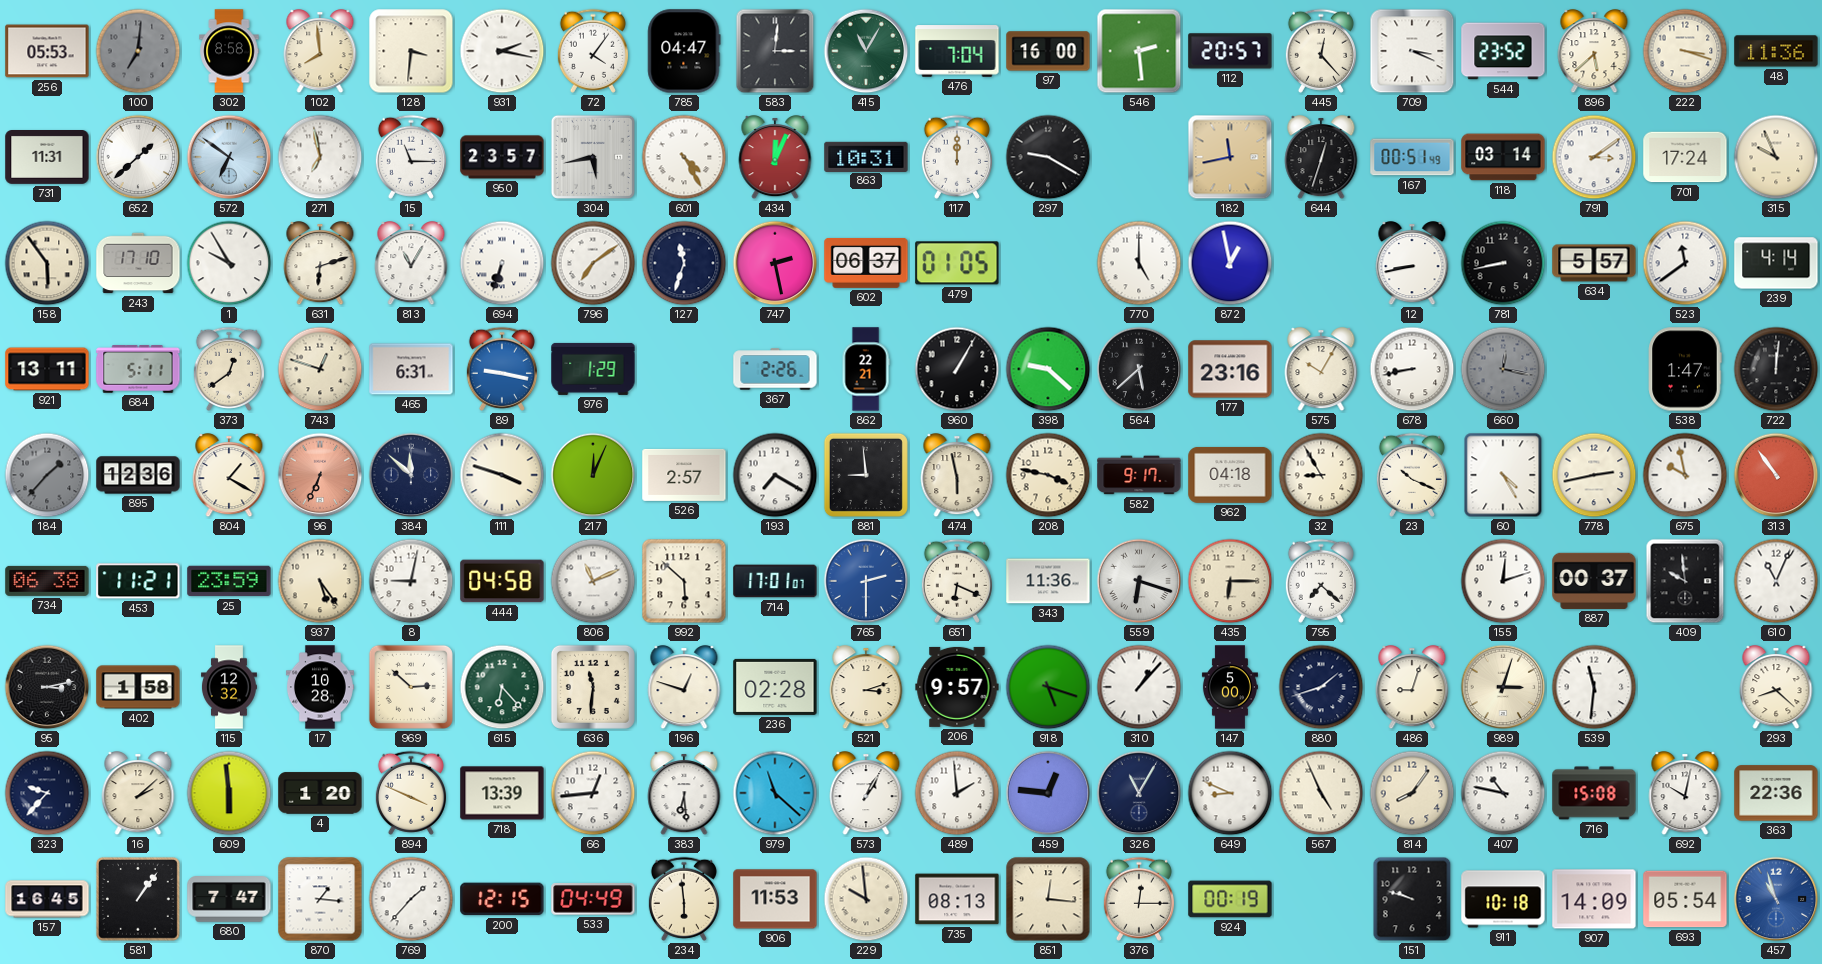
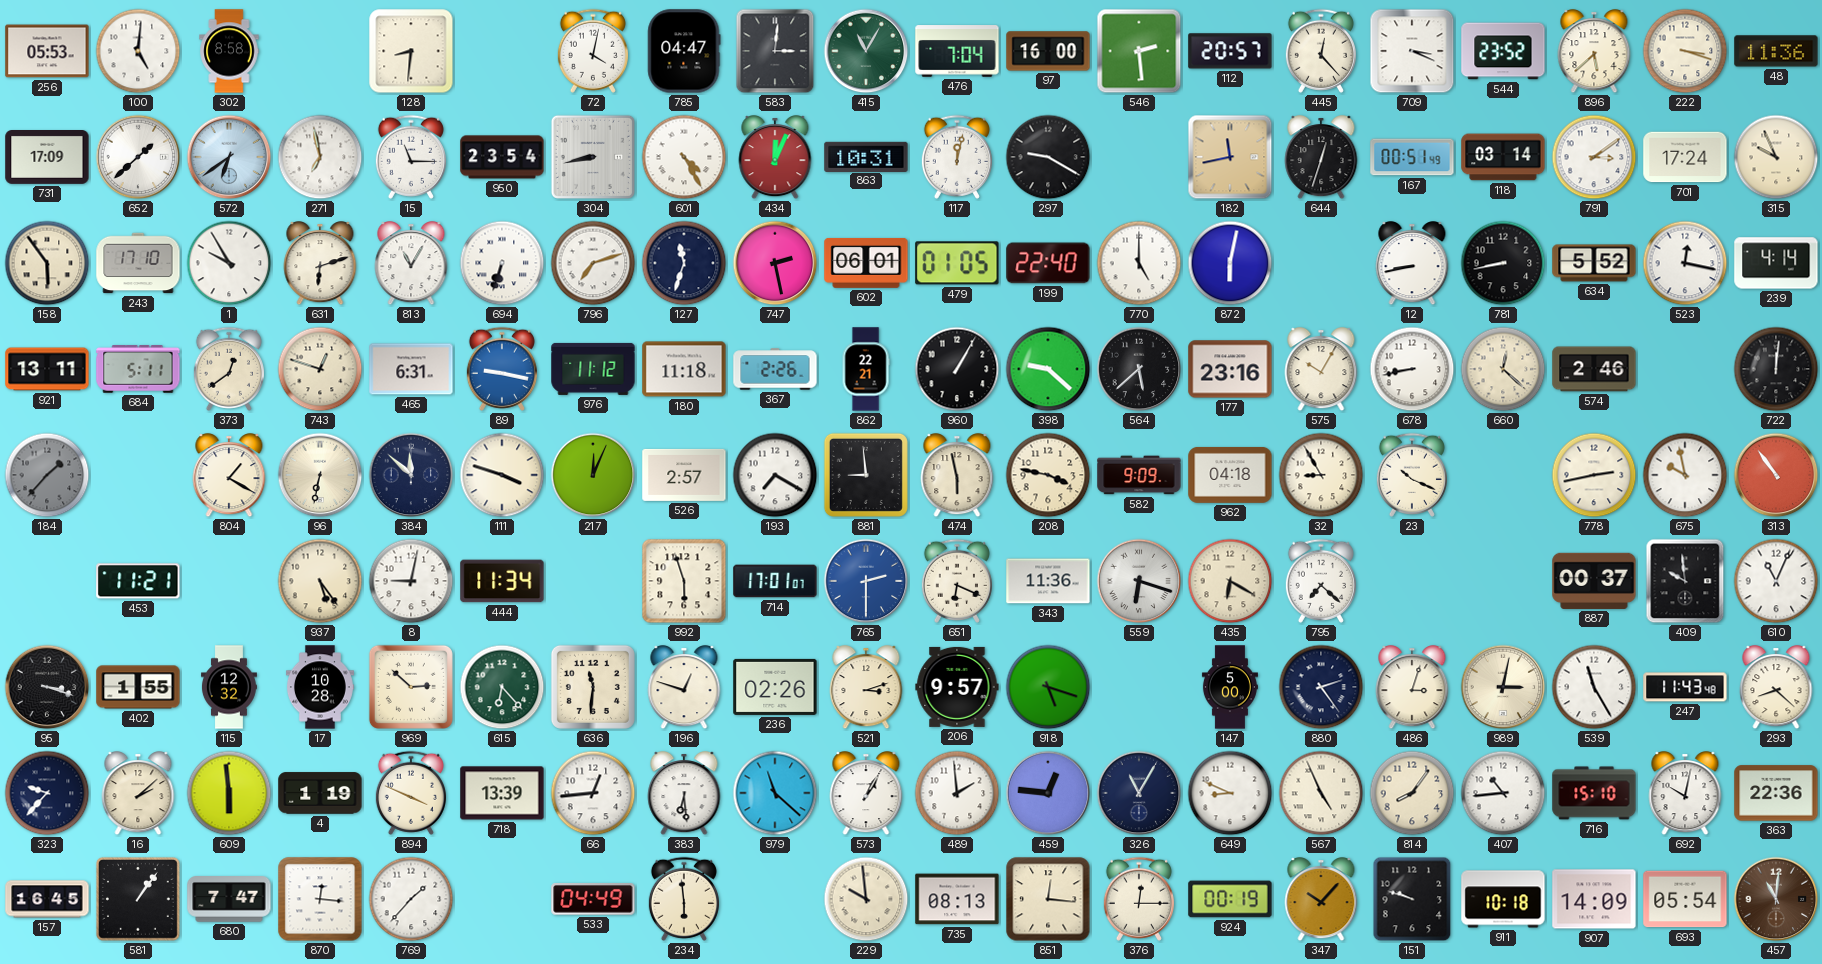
100: 7:01 -> 5:01 (138, 51)
100 dial: grey -> white (138, 51)
102: 7:59 -> none (320, 52)
128: 3:31 -> 8:31 (411, 51)
931: 2:17 -> none (502, 51)
72: 4:06 -> 4:02 (593, 51)
731: 11:31 -> 17:09 (47, 158)
572: 6:51 -> 6:39 (229, 157)
950: 23:57 -> 23:54 (502, 157)
304: 5:43 -> 8:43 (593, 157)
117: 12:00 -> 12:02 (957, 157)
796: 7:09 -> 7:12 (593, 263)
602: 06:37 -> 06:01 (866, 263)
199: none -> 22:40 (1048, 263)
872: 12:58 -> 6:02 (1230, 263)
634: 5:57 -> 5:52 (1594, 263)
523: 11:39 -> 12:17 (1685, 263)
976: 1:29 -> 11:12 (593, 369)
180: none -> 11:18 (684, 369)
660: 12:17 -> 12:22 (1503, 369)
660 dial: grey -> cream (1503, 369)
574: none -> 2:46 (1594, 369)
538: 1:47 -> none (1685, 369)
895: 12:36 -> none (138, 475)
96: 6:34 -> 6:32 (320, 475)
96 dial: salmon -> cream (320, 475)
582: 9:17 -> 9:09 (1139, 475)
60: 4:25 -> none (1503, 475)
734: 06:38 -> none (47, 581)
25: 23:59 -> none (229, 581)
444: 04:58 -> 11:34 (502, 581)
806: 11:11 -> none (593, 581)
992: 5:52 -> 5:57 (684, 581)
435: 6:15 -> 6:20 (1230, 581)
155: 12:12 -> none (1503, 581)
95: 3:13 -> 3:18 (47, 687)
402: 1:58 -> 1:55 (138, 687)
236: 02:28 -> 02:26 (775, 687)
310: 1:07 -> none (1139, 687)
880: 1:42 -> 2:24 (1321, 687)
486: 9:03 -> 3:03 (1412, 688)
989: 3:03 -> 3:02 (1503, 687)
539: 11:31 -> 11:25 (1594, 687)
247: none -> 11:43 (1685, 687)
4: 1:20 -> 1:19 (320, 793)
407: 10:47 -> 10:44 (1503, 793)
716: 15:08 -> 15:10 (1594, 793)
870: 1:16 -> 12:16 (320, 899)
200: 12:15 -> none (502, 899)
906: 11:53 -> none (775, 899)
347: none -> 10:07 (1321, 900)
457: 10:57 -> 11:01 (1776, 899)
457 dial: blue -> brown (1776, 899)
